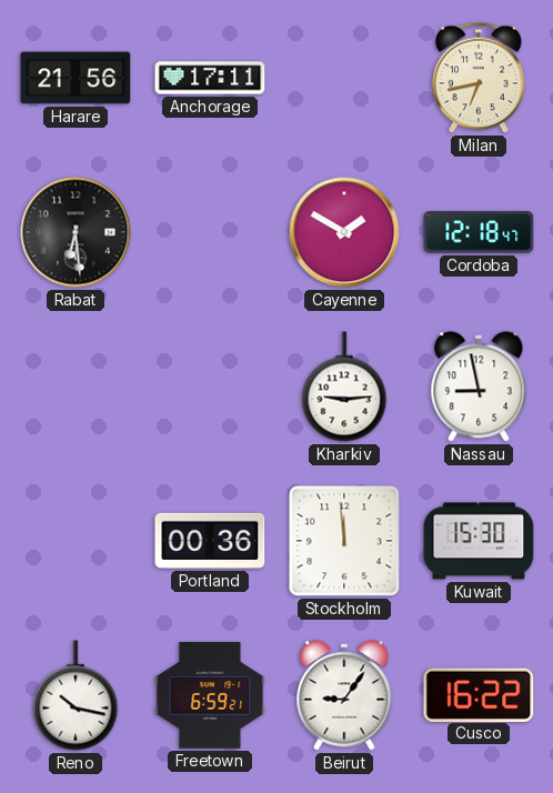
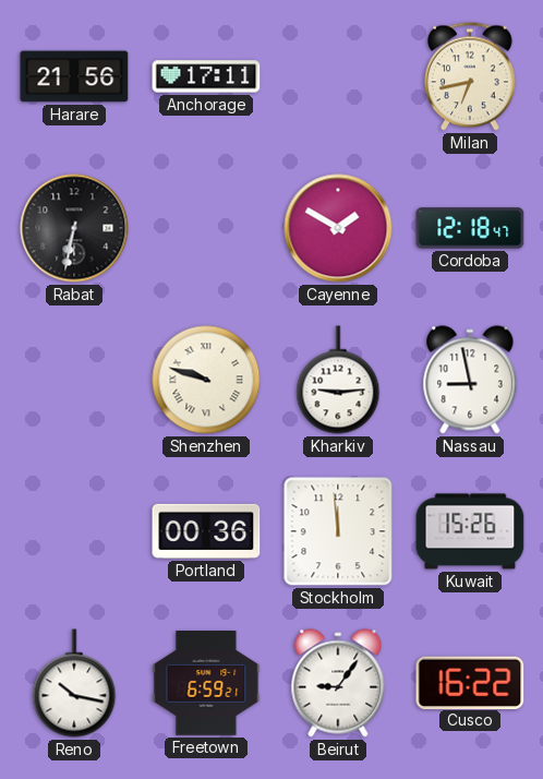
Rabat: 6:29 -> 6:32 (74, 228)
Shenzhen: none -> 9:48 (206, 380)
Kuwait: 15:30 -> 15:26 (470, 531)
